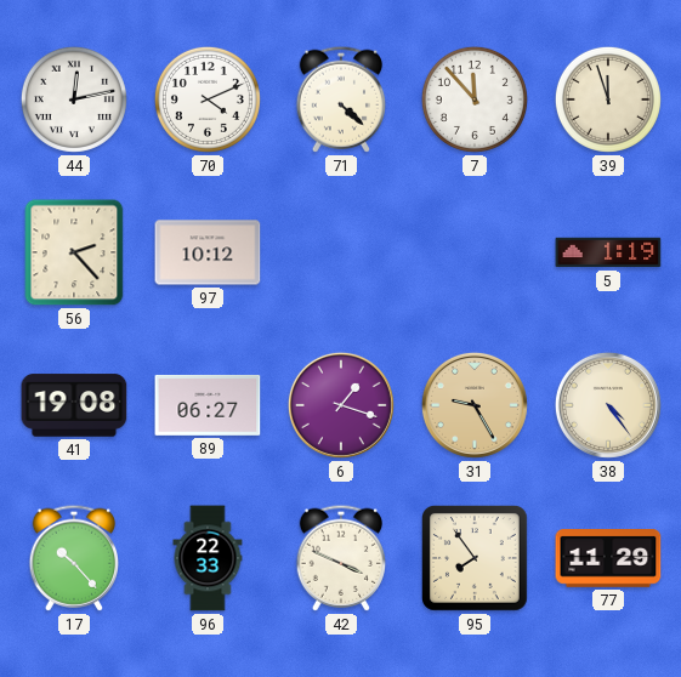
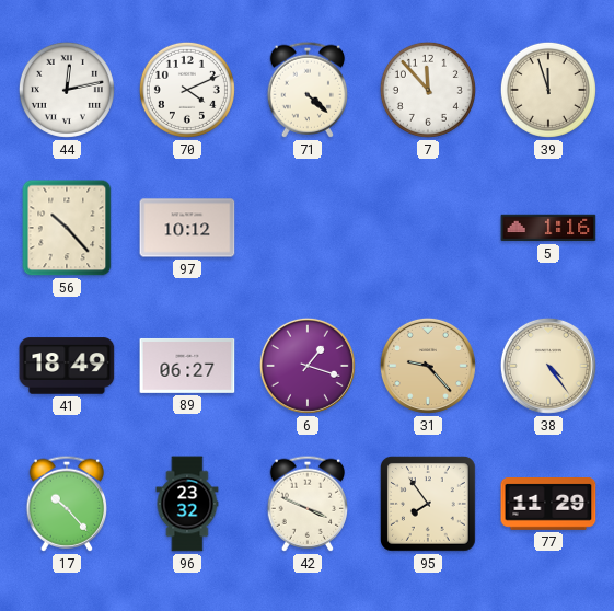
56: 2:23 -> 10:23 (67, 228)
5: 1:19 -> 1:16 (548, 228)
41: 19:08 -> 18:49 (67, 366)
31: 9:25 -> 9:23 (428, 366)
96: 22:33 -> 23:32 (187, 504)
